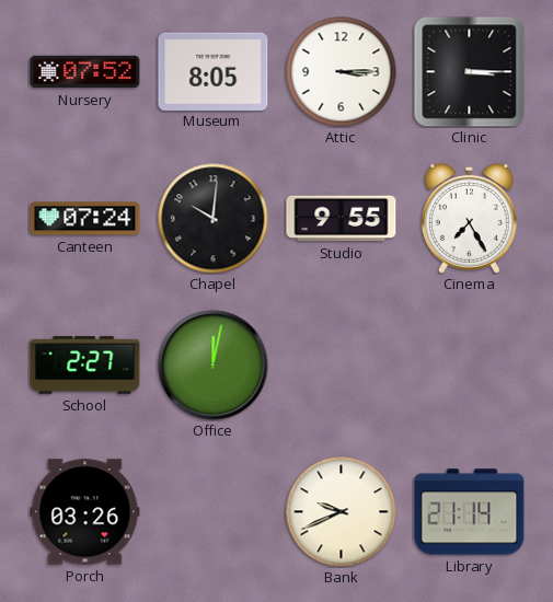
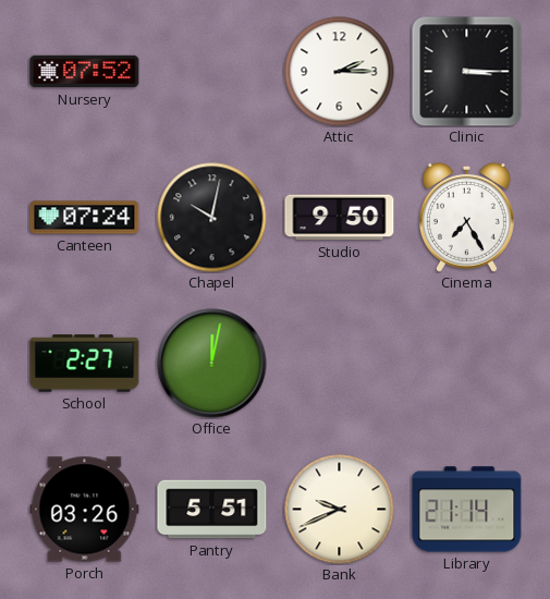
Museum: 8:05 -> none (214, 71)
Attic: 3:15 -> 2:15 (340, 72)
Chapel: 10:01 -> 10:02 (212, 218)
Studio: 9:55 -> 9:50 (340, 218)
Pantry: none -> 5:51 (212, 510)
